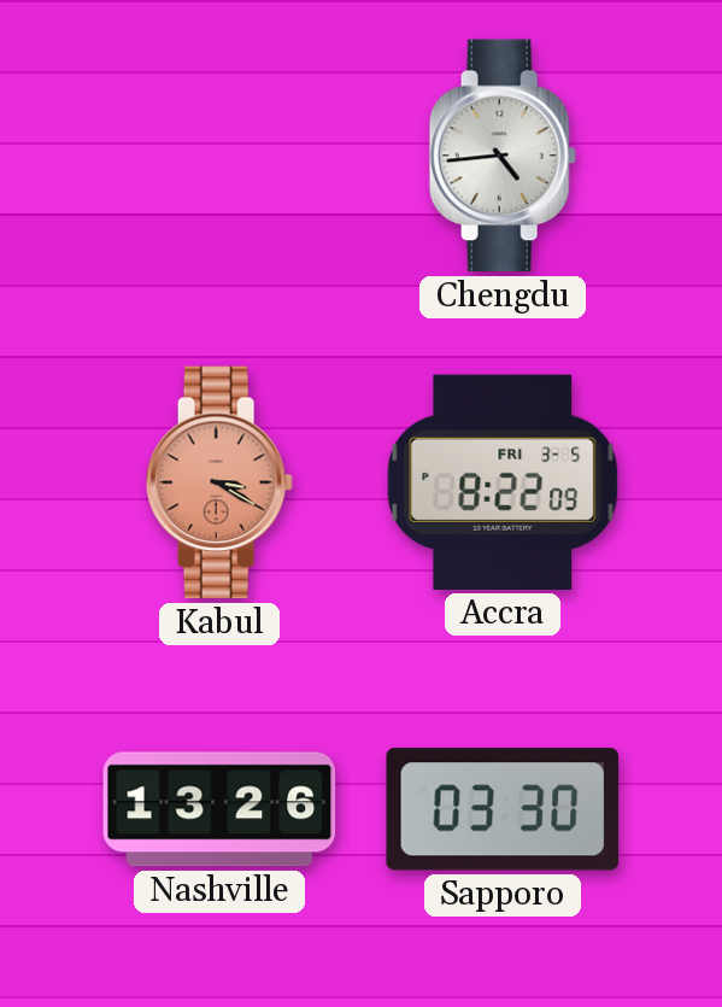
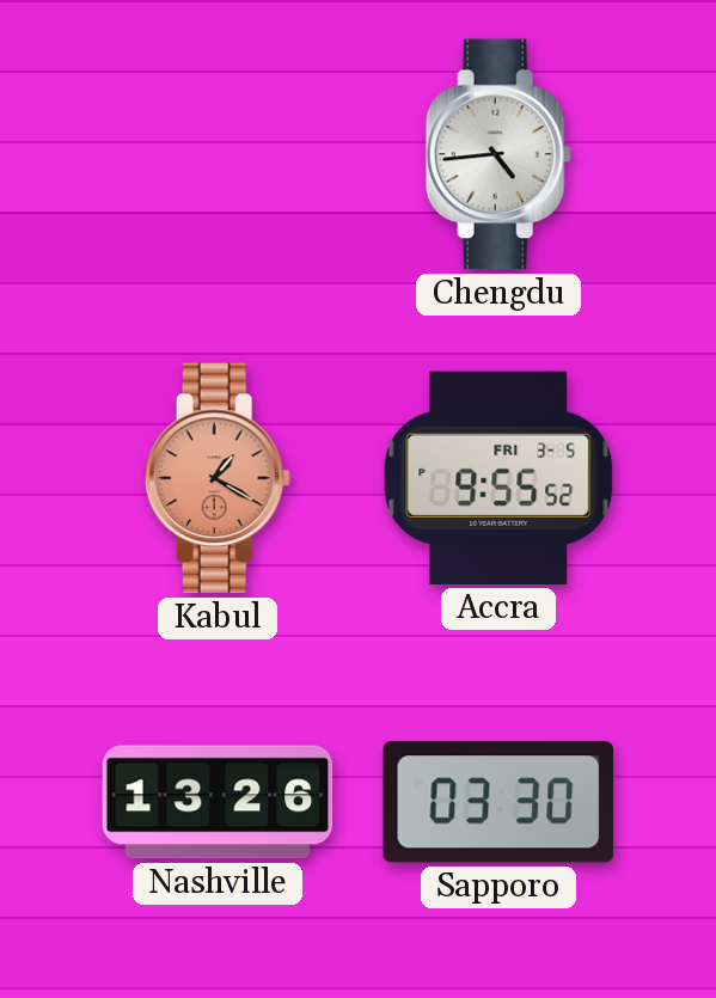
Kabul: 3:20 -> 1:20 (218, 478)
Accra: 8:22 -> 9:55 (498, 478)
